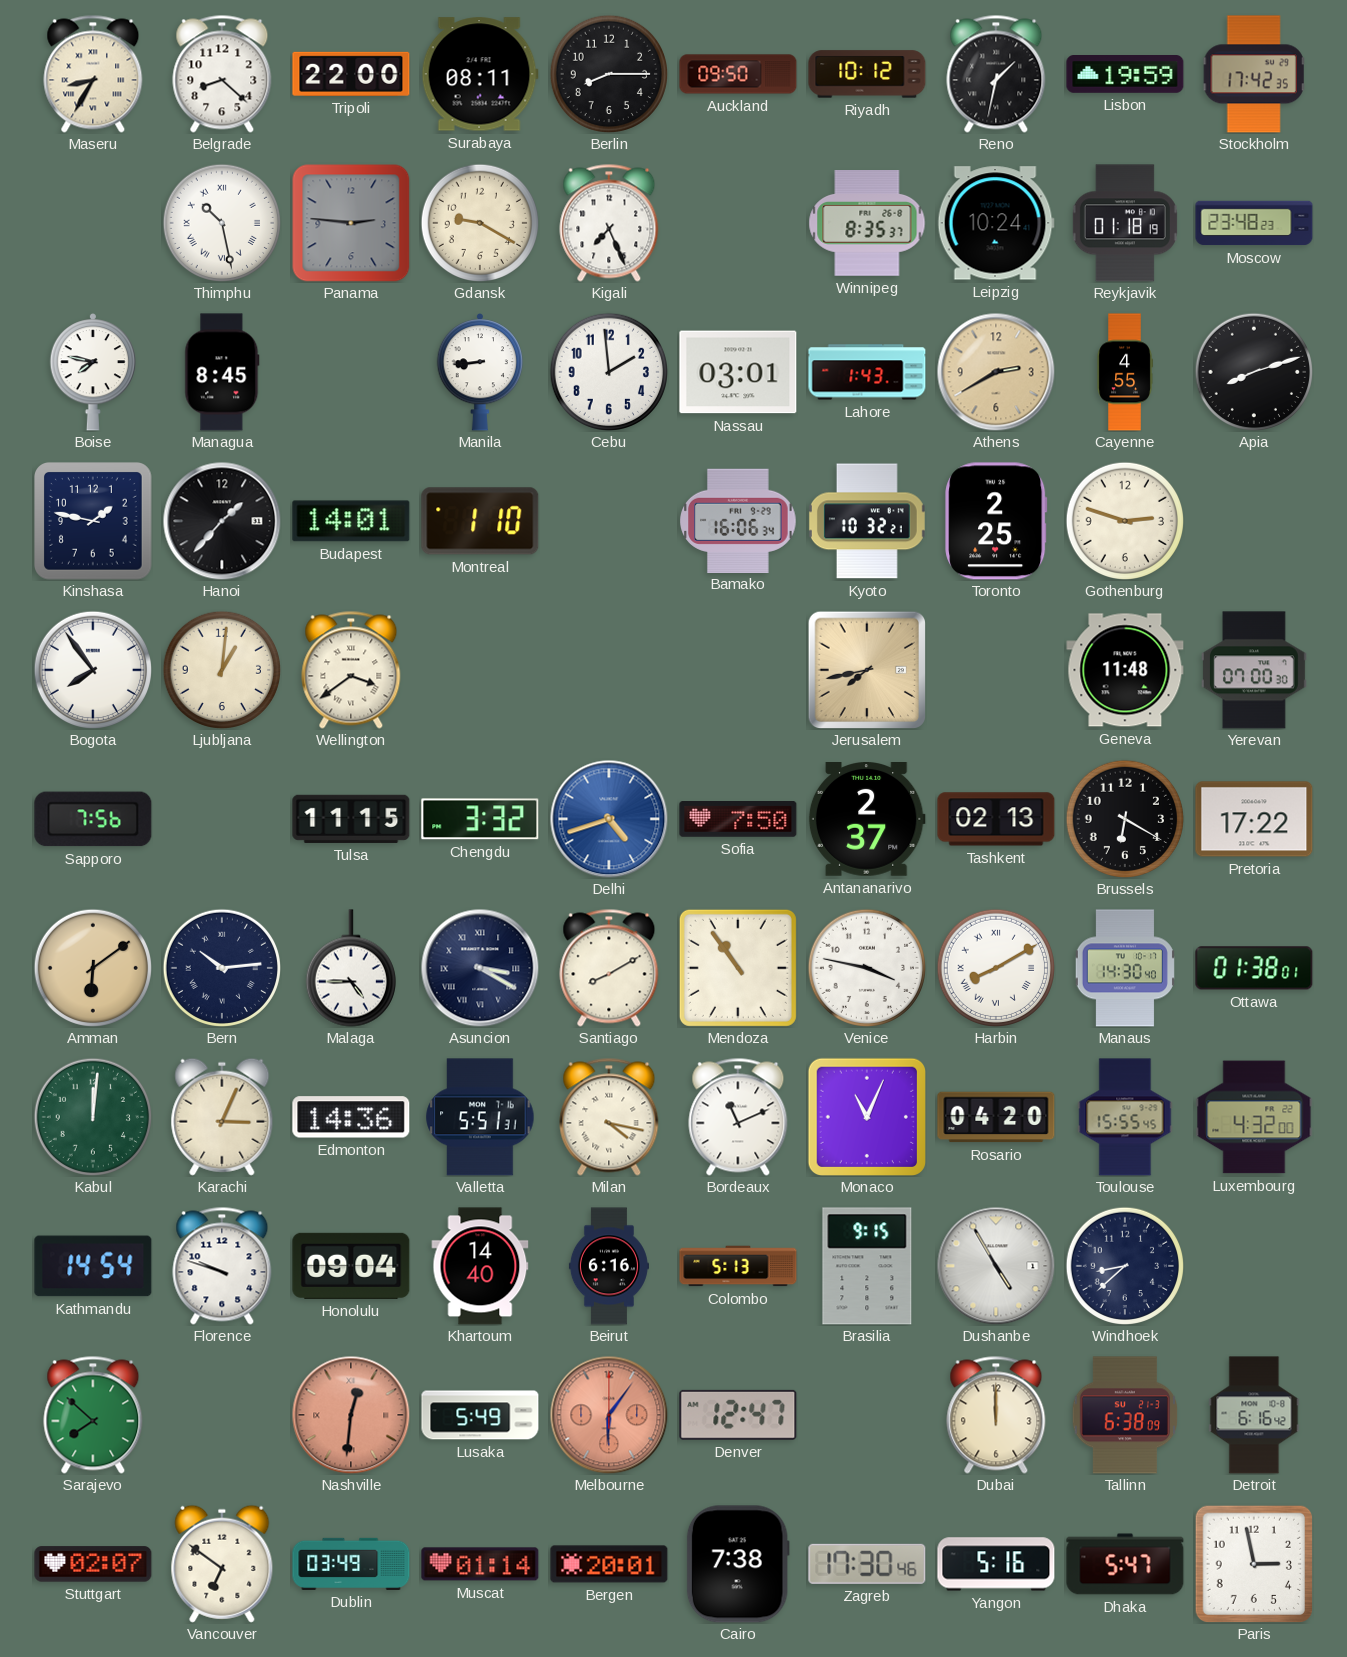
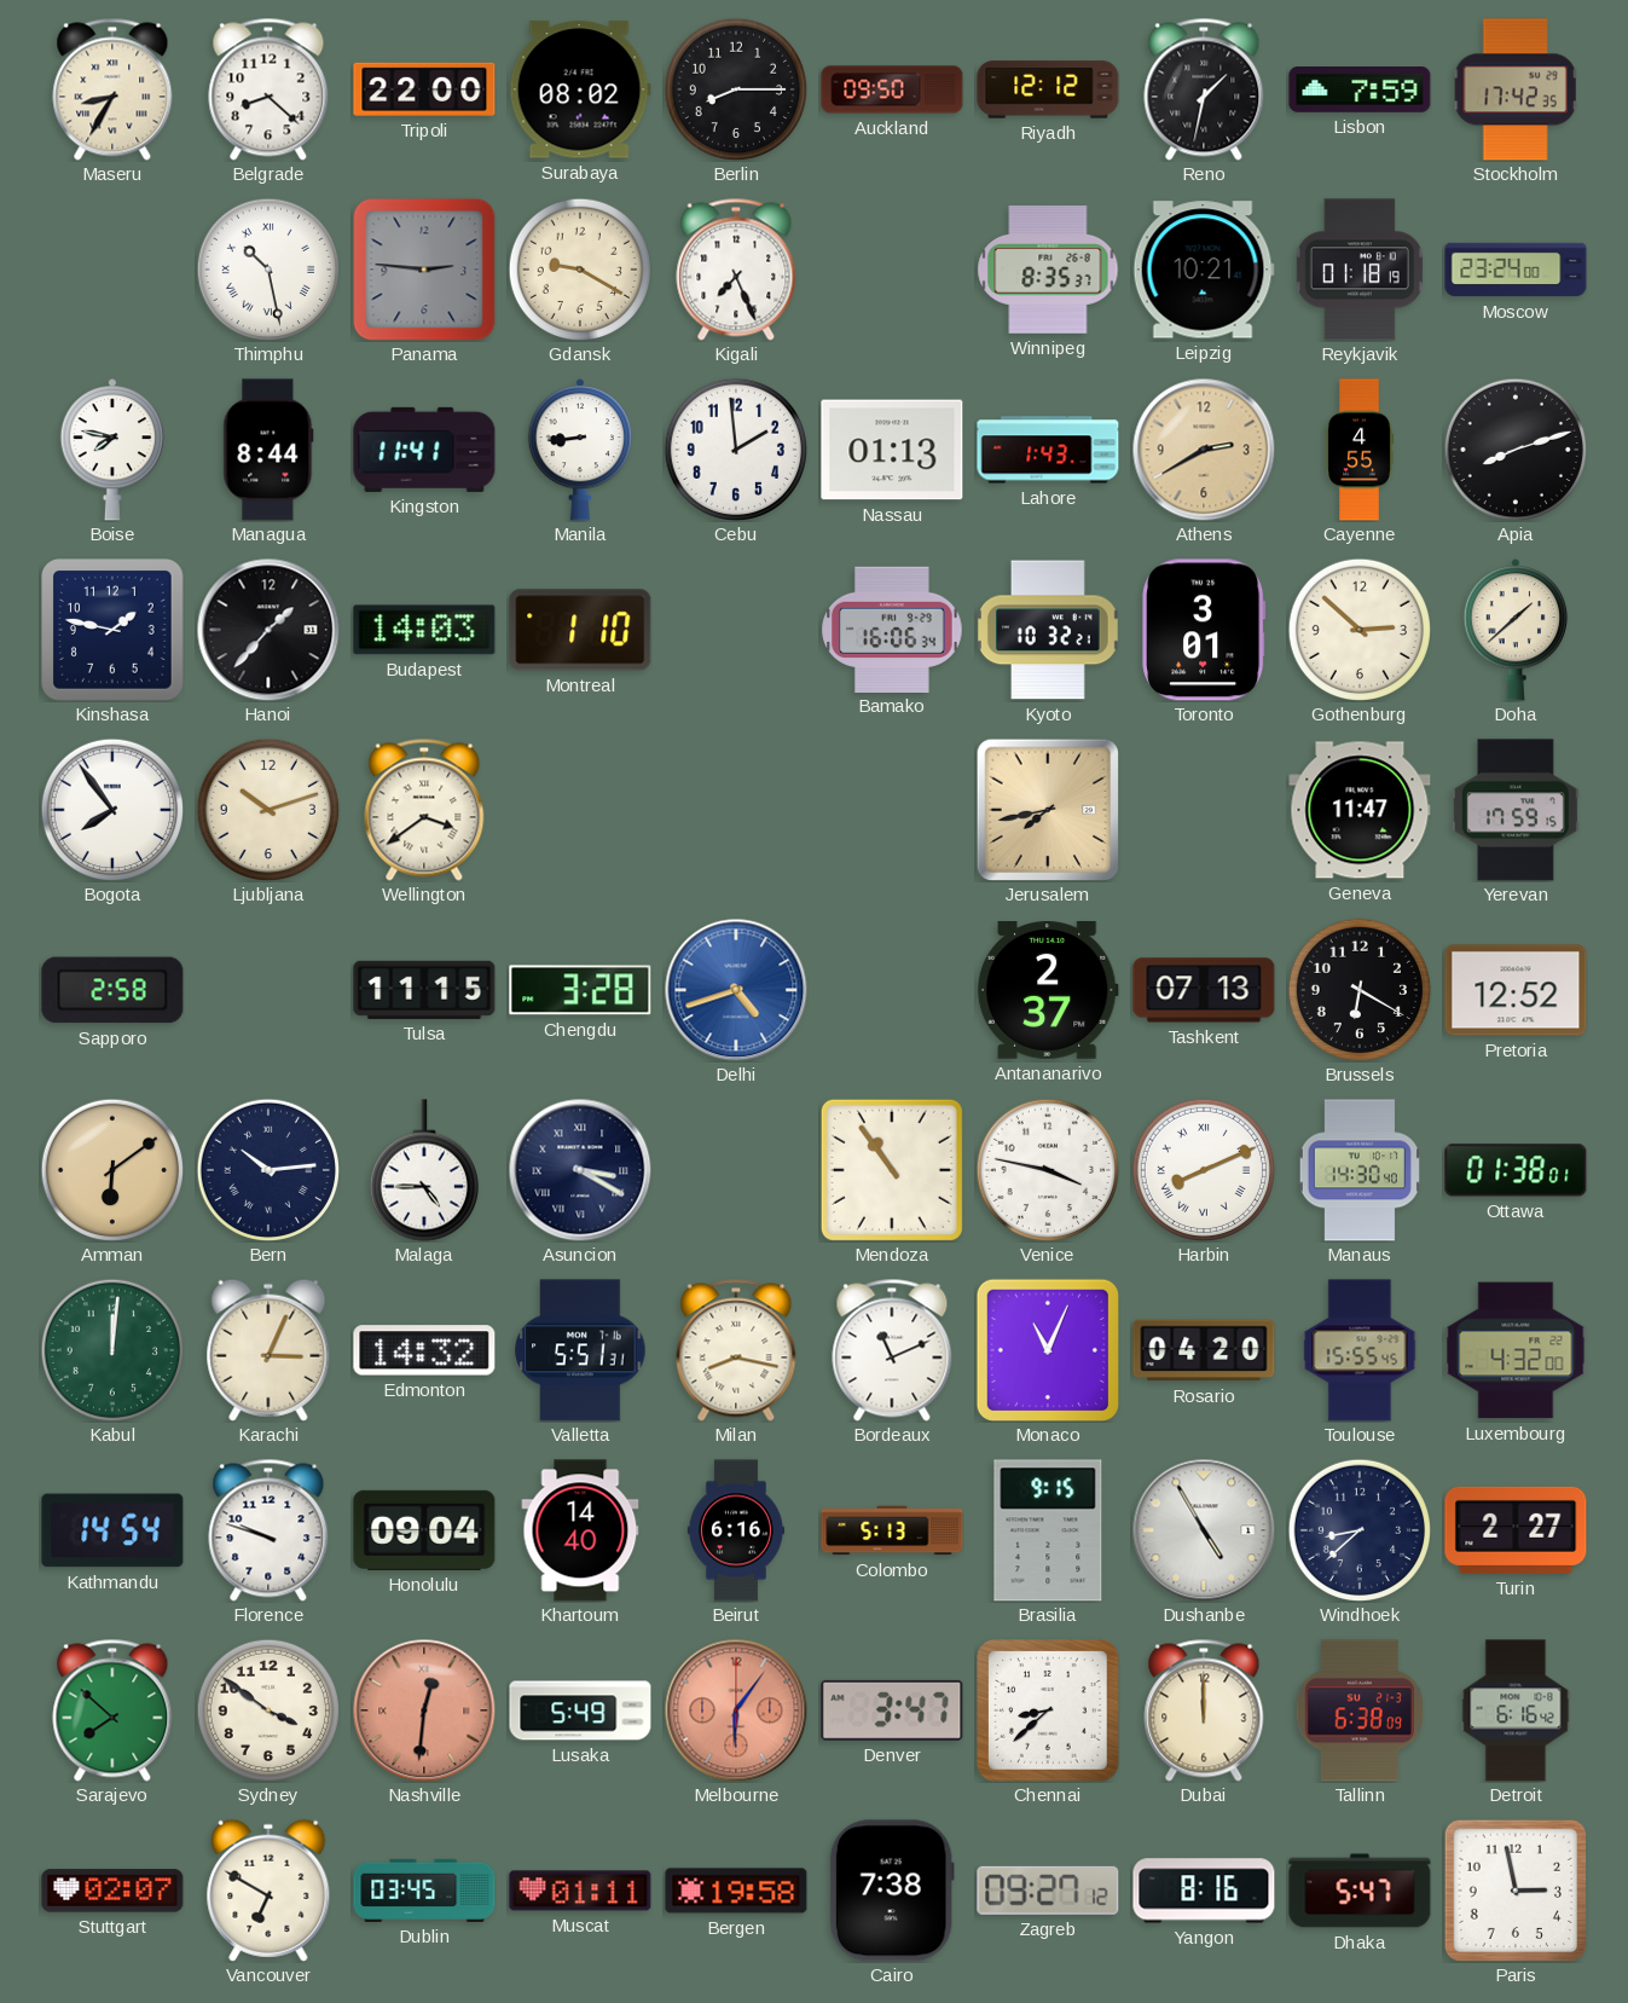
Surabaya: 08:11 -> 08:02 (580, 89)
Riyadh: 10:12 -> 12:12 (1048, 89)
Lisbon: 19:59 -> 7:59 (1360, 89)
Leipzig: 10:24 -> 10:21 (1204, 270)
Moscow: 23:48 -> 23:24 (1516, 270)
Managua: 8:45 -> 8:44 (268, 450)
Kingston: none -> 11:41 (424, 450)
Nassau: 03:01 -> 01:13 (892, 450)
Budapest: 14:01 -> 14:03 (424, 630)
Toronto: 2:25 -> 3:01 (1204, 630)
Gothenburg: 2:48 -> 2:52 (1358, 629)
Doha: none -> 1:38 (1516, 631)
Ljubljana: 1:01 -> 10:12 (267, 809)
Geneva: 11:48 -> 11:47 (1360, 810)
Yerevan: 07:00 -> 17:59 (1516, 810)
Sapporo: 7:56 -> 2:58 (112, 990)
Chengdu: 3:32 -> 3:28 (580, 990)
Sofia: 7:50 -> none (738, 819)
Tashkent: 02:13 -> 07:13 (1204, 990)
Pretoria: 17:22 -> 12:52 (1516, 990)
Santiago: 8:10 -> none (609, 968)
Harbin: 8:10 -> 8:11 (1203, 1169)
Edmonton: 14:36 -> 14:32 (424, 1350)
Milan: 4:17 -> 8:17 (736, 1350)
Turin: none -> 2:27 (1516, 1530)
Sydney: none -> 3:51 (267, 1709)
Denver: 12:47 -> 3:47 (892, 1710)
Chennai: none -> 8:38 (1049, 1712)
Vancouver: 6:51 -> 6:50 (268, 1891)
Dublin: 03:49 -> 03:45 (424, 1891)
Muscat: 01:14 -> 01:11 (580, 1891)
Bergen: 20:01 -> 19:58 (736, 1891)
Zagreb: 17:30 -> 09:27 (1048, 1891)
Yangon: 5:16 -> 8:16 (1204, 1891)
